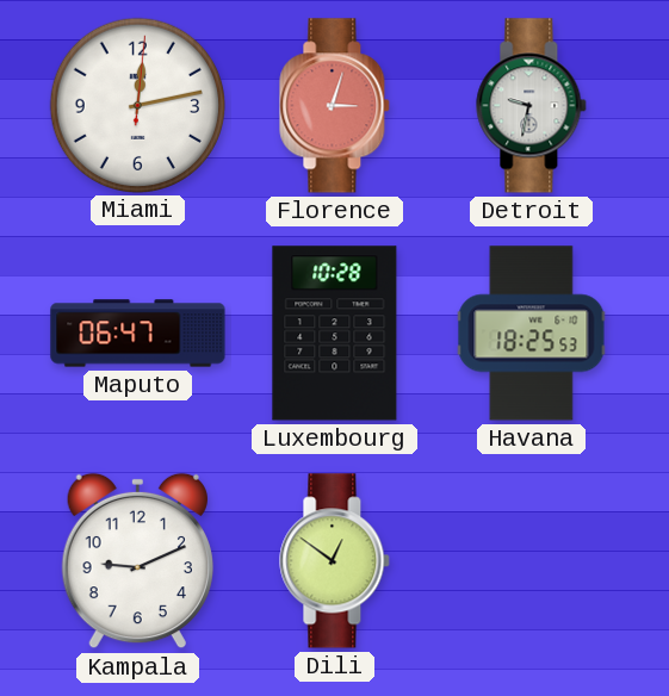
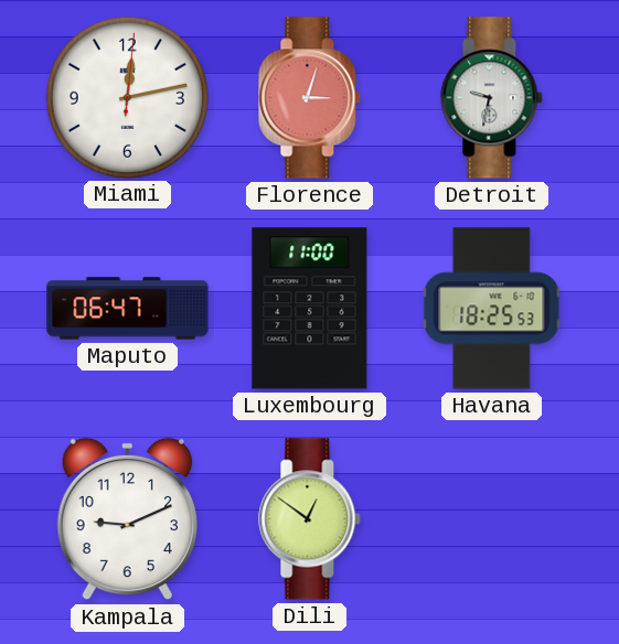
Luxembourg: 10:28 -> 11:00 (310, 309)
